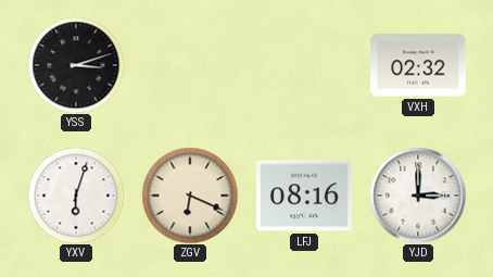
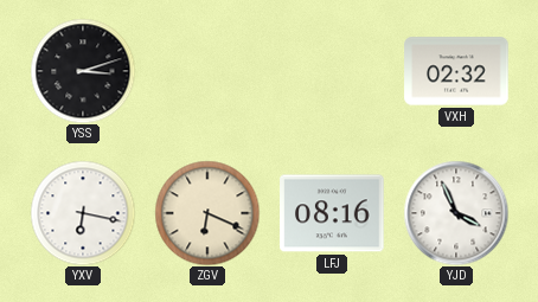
YXV: 6:03 -> 6:17 (83, 213)
YJD: 3:00 -> 3:56 (456, 213)
